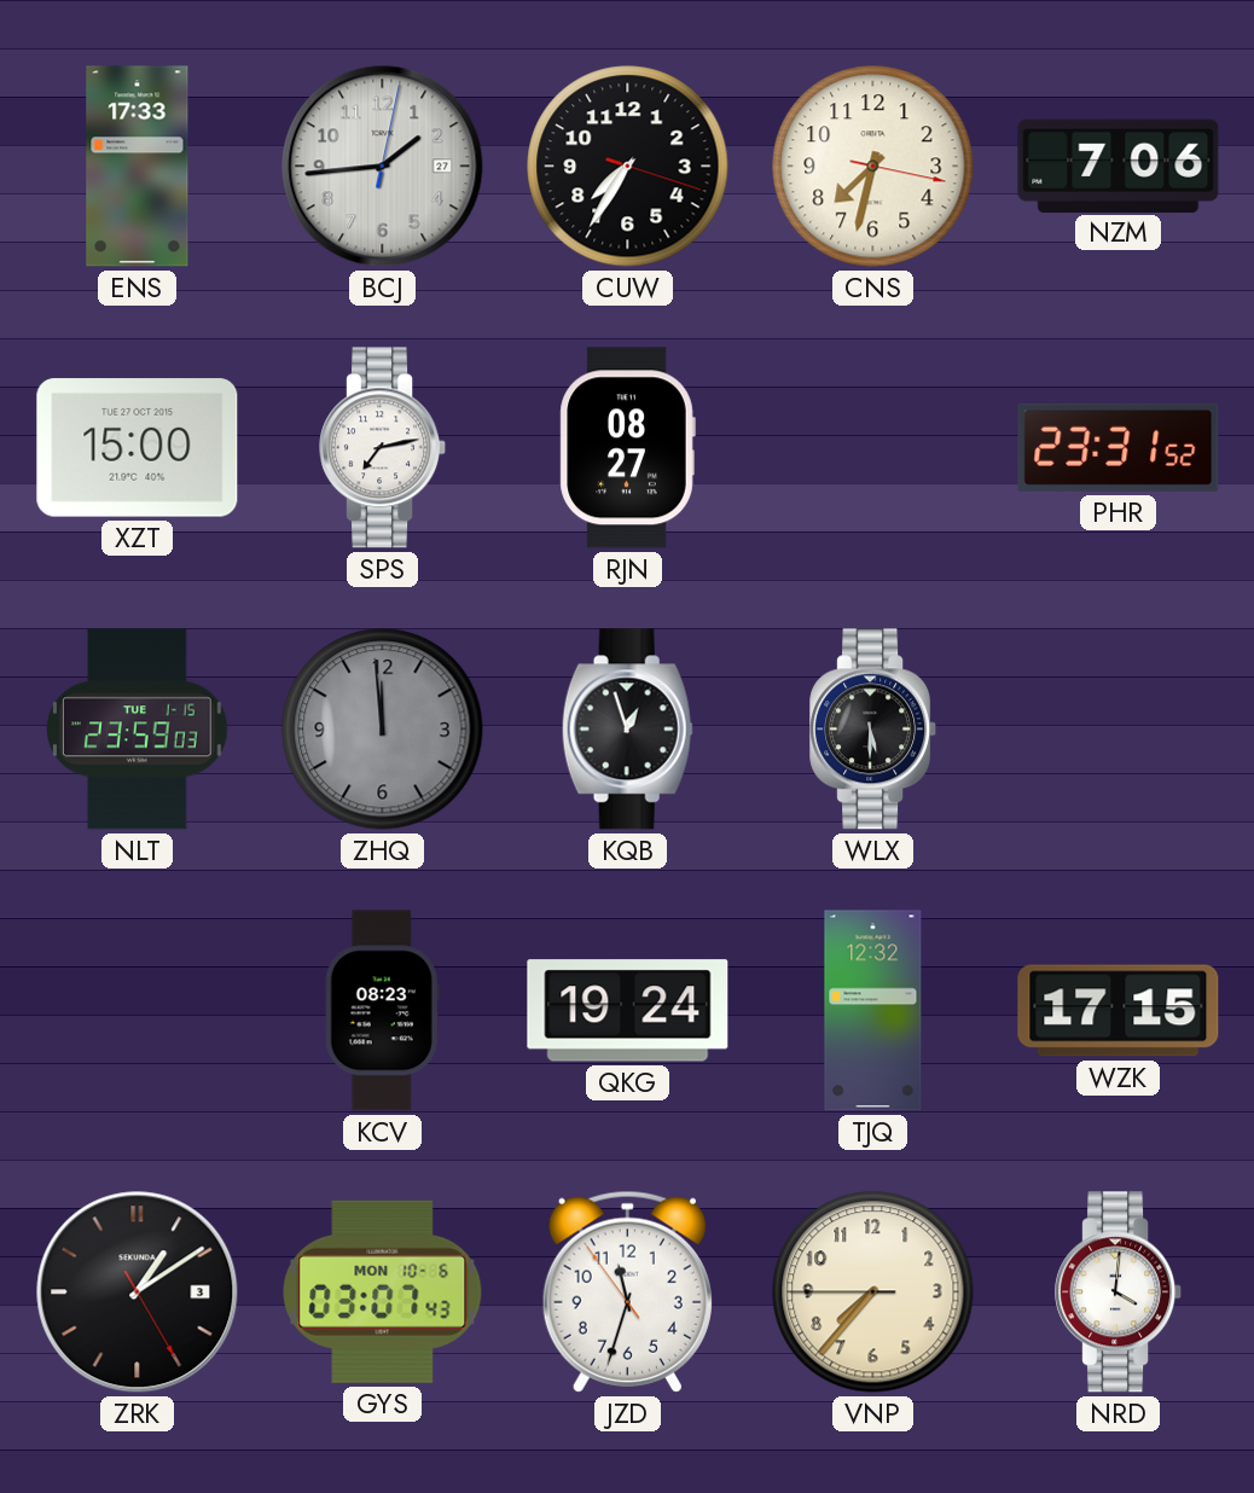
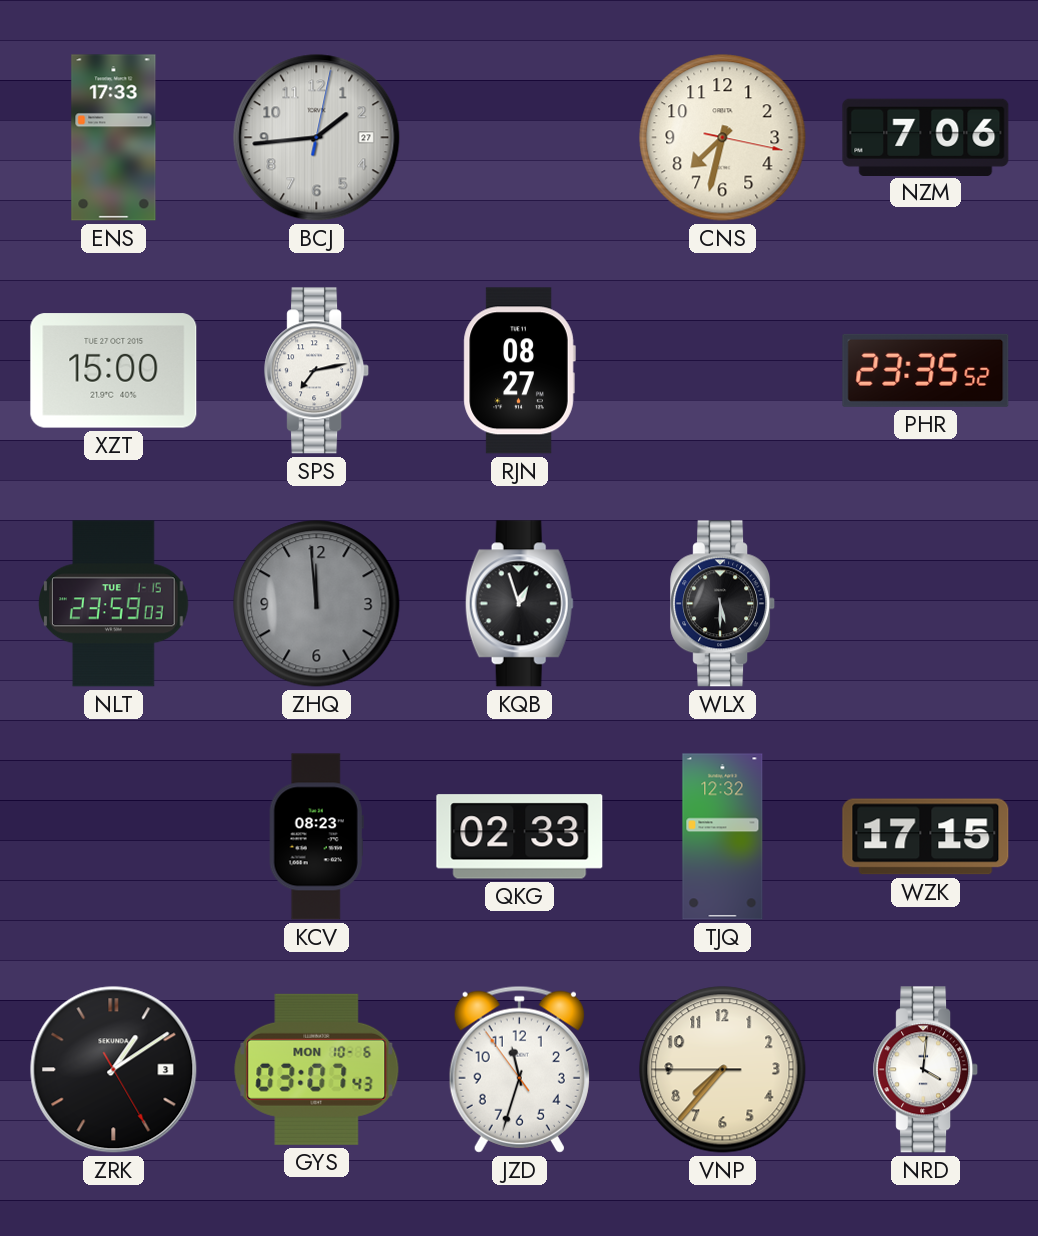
CUW: 7:35 -> none (628, 167)
PHR: 23:31 -> 23:35 (926, 370)
QKG: 19:24 -> 02:33 (520, 837)
